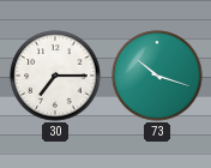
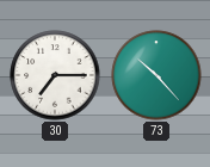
73: 10:18 -> 10:23 (156, 75)
